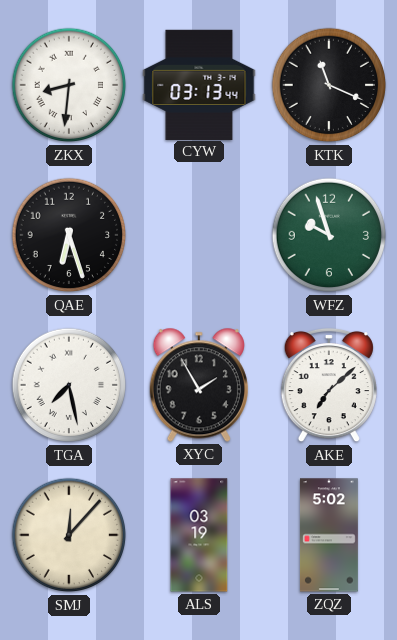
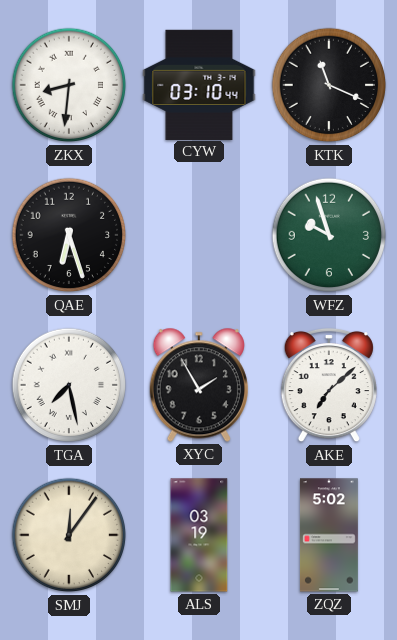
CYW: 03:13 -> 03:10 (199, 84)
SMJ: 12:07 -> 12:06 (69, 535)
